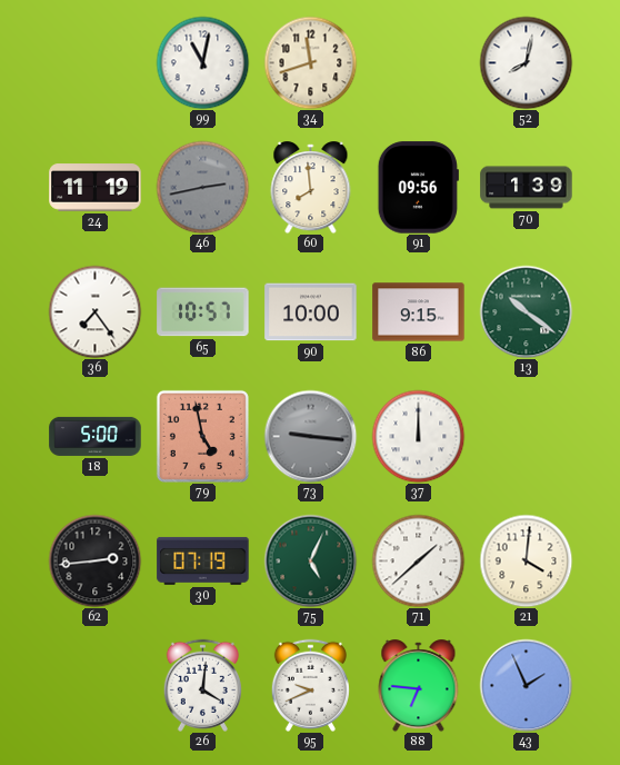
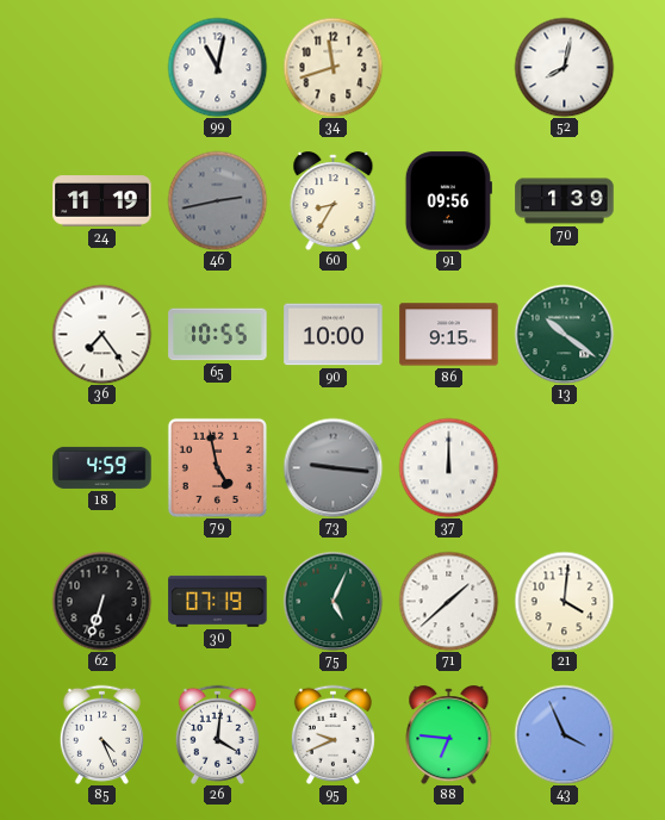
60: 7:59 -> 8:35 (334, 201)
65: 10:57 -> 10:55 (218, 335)
18: 5:00 -> 4:59 (102, 467)
62: 2:44 -> 6:33 (101, 601)
85: none -> 4:26 (101, 734)
43: 1:56 -> 3:56 (564, 734)
